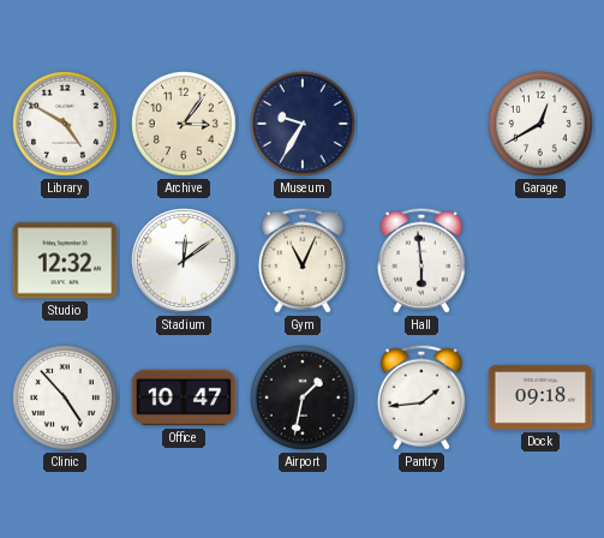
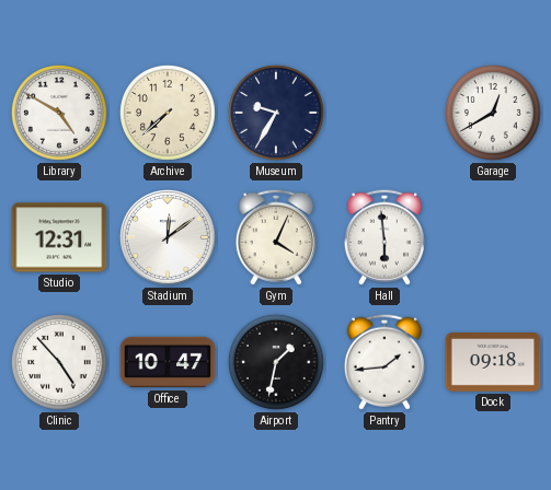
Archive: 3:06 -> 7:38 (168, 113)
Studio: 12:32 -> 12:31 (59, 237)
Gym: 11:04 -> 4:04 (276, 237)
